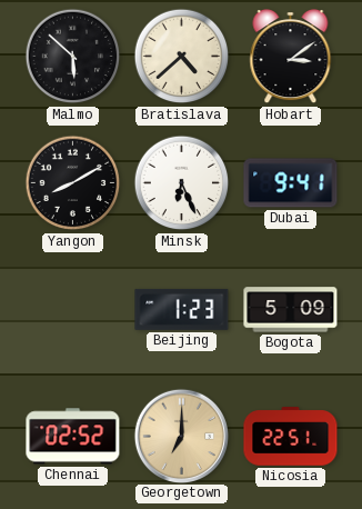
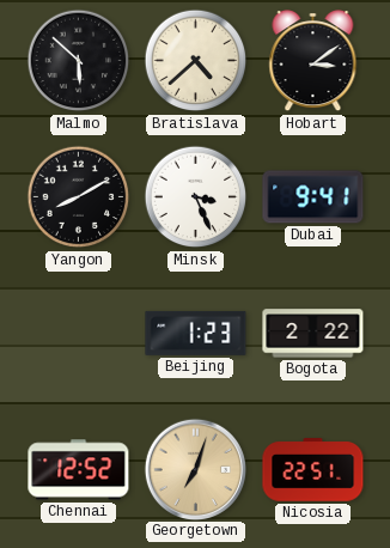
Minsk: 6:26 -> 3:26 (196, 197)
Bogota: 5:09 -> 2:22 (313, 334)
Chennai: 02:52 -> 12:52 (79, 470)
Georgetown: 7:00 -> 7:03 (195, 469)
